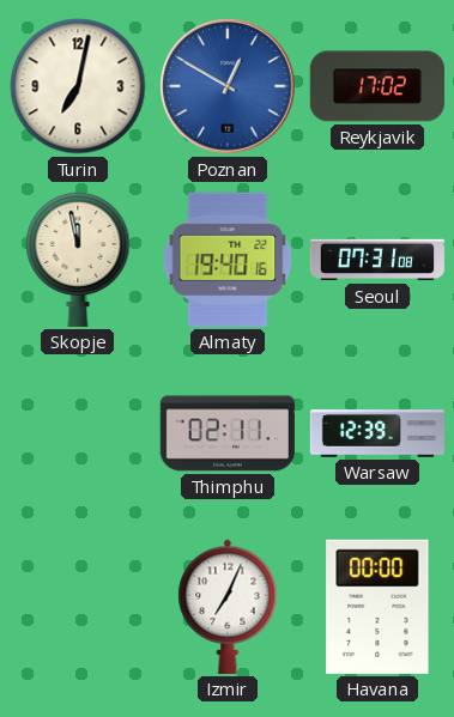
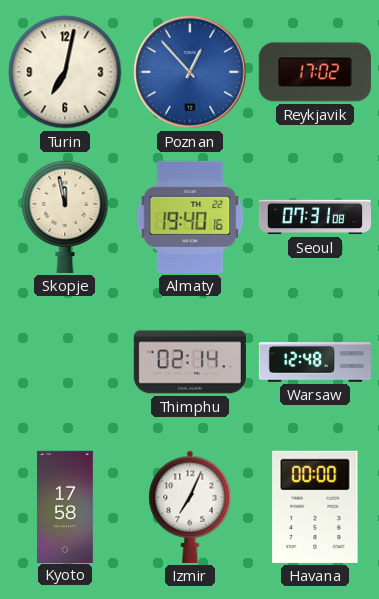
Poznan: 12:50 -> 12:53 (190, 72)
Thimphu: 02:11 -> 02:14 (190, 362)
Warsaw: 12:39 -> 12:48 (314, 362)
Kyoto: none -> 17:58 (65, 506)
